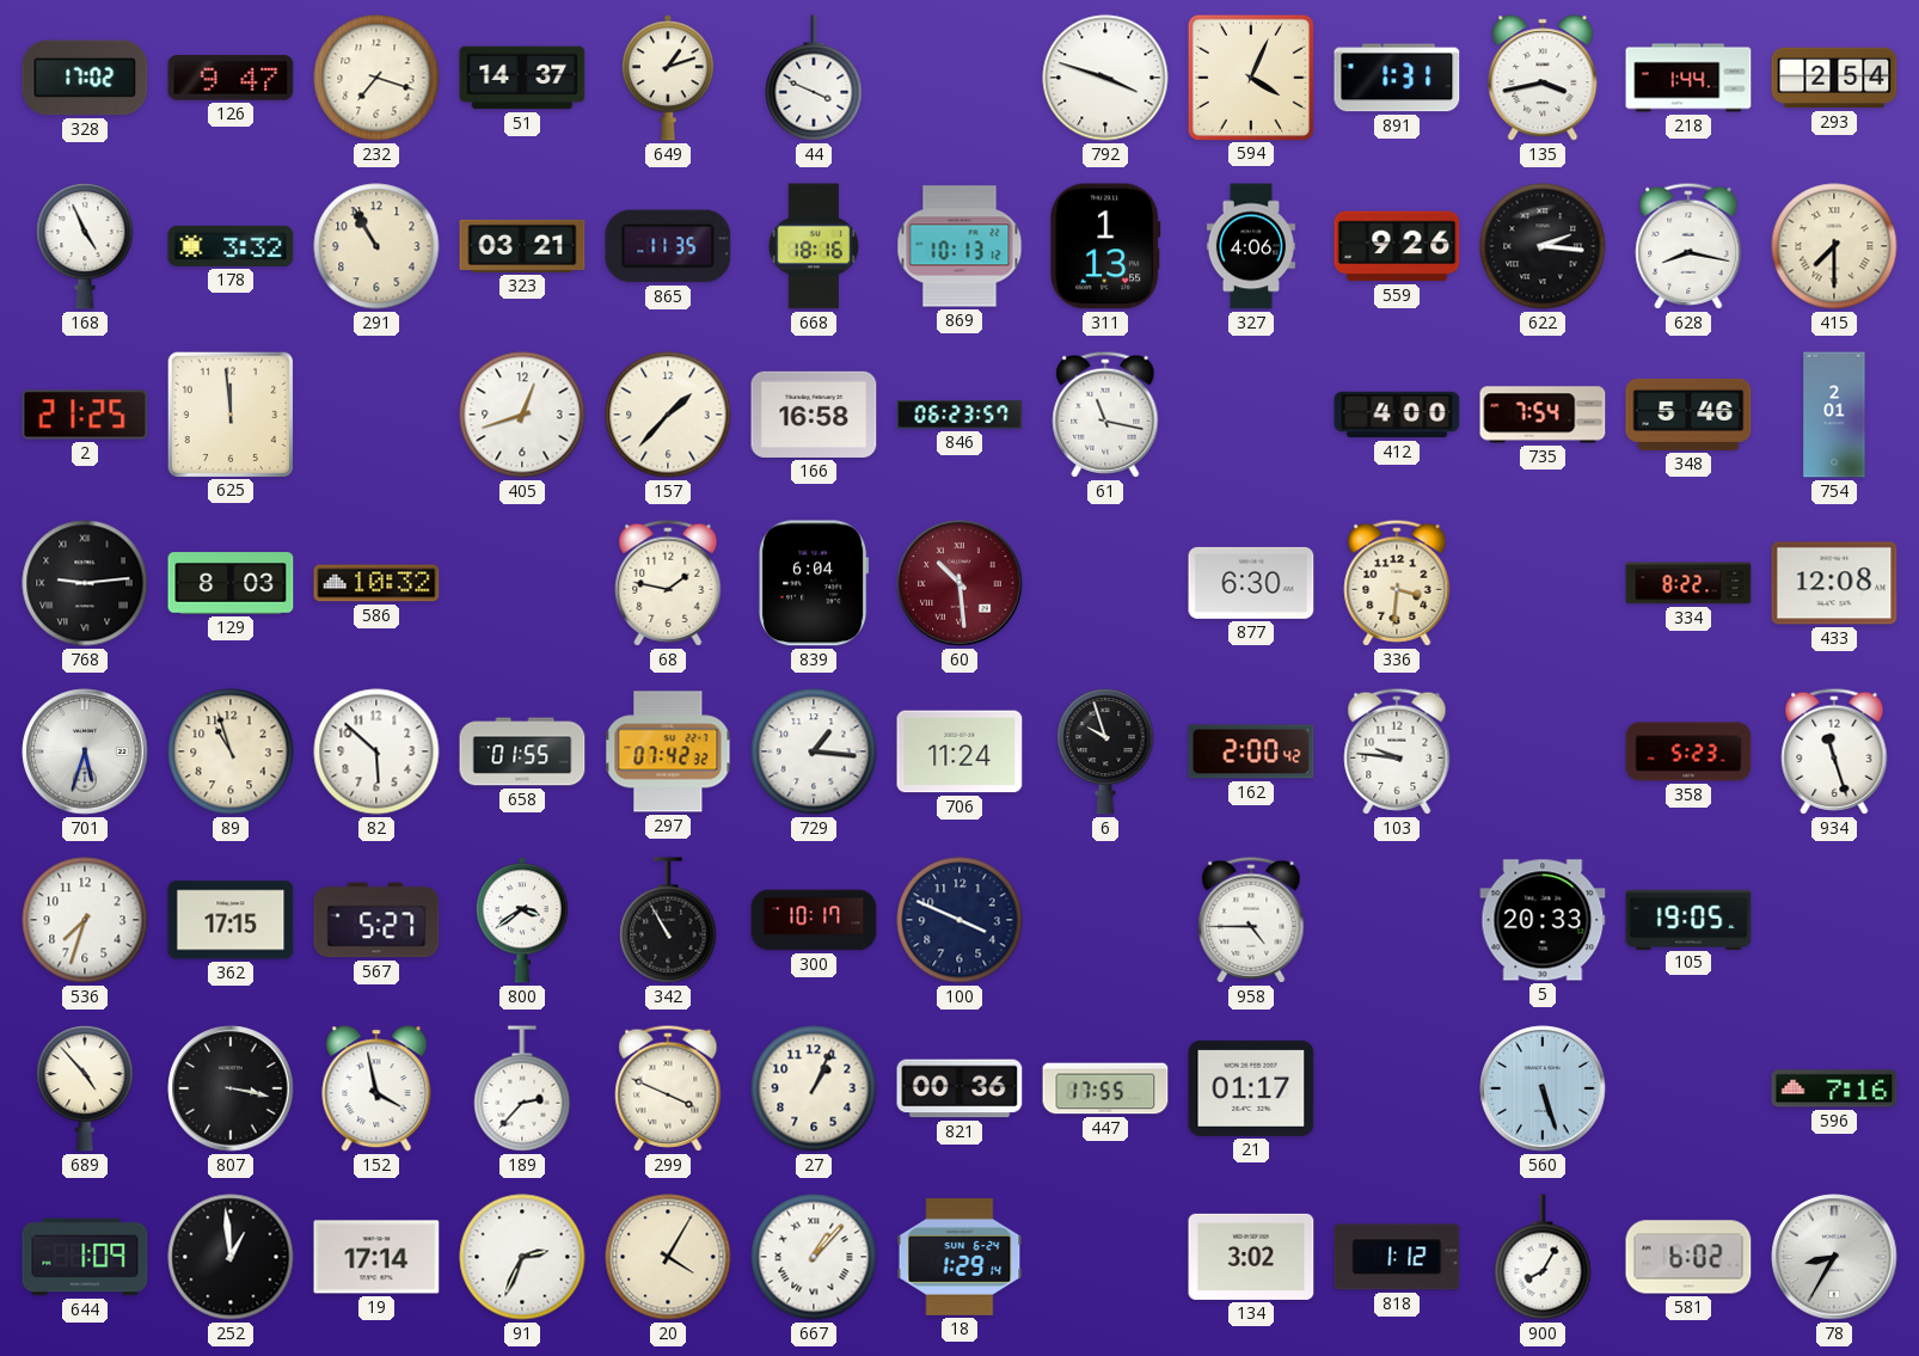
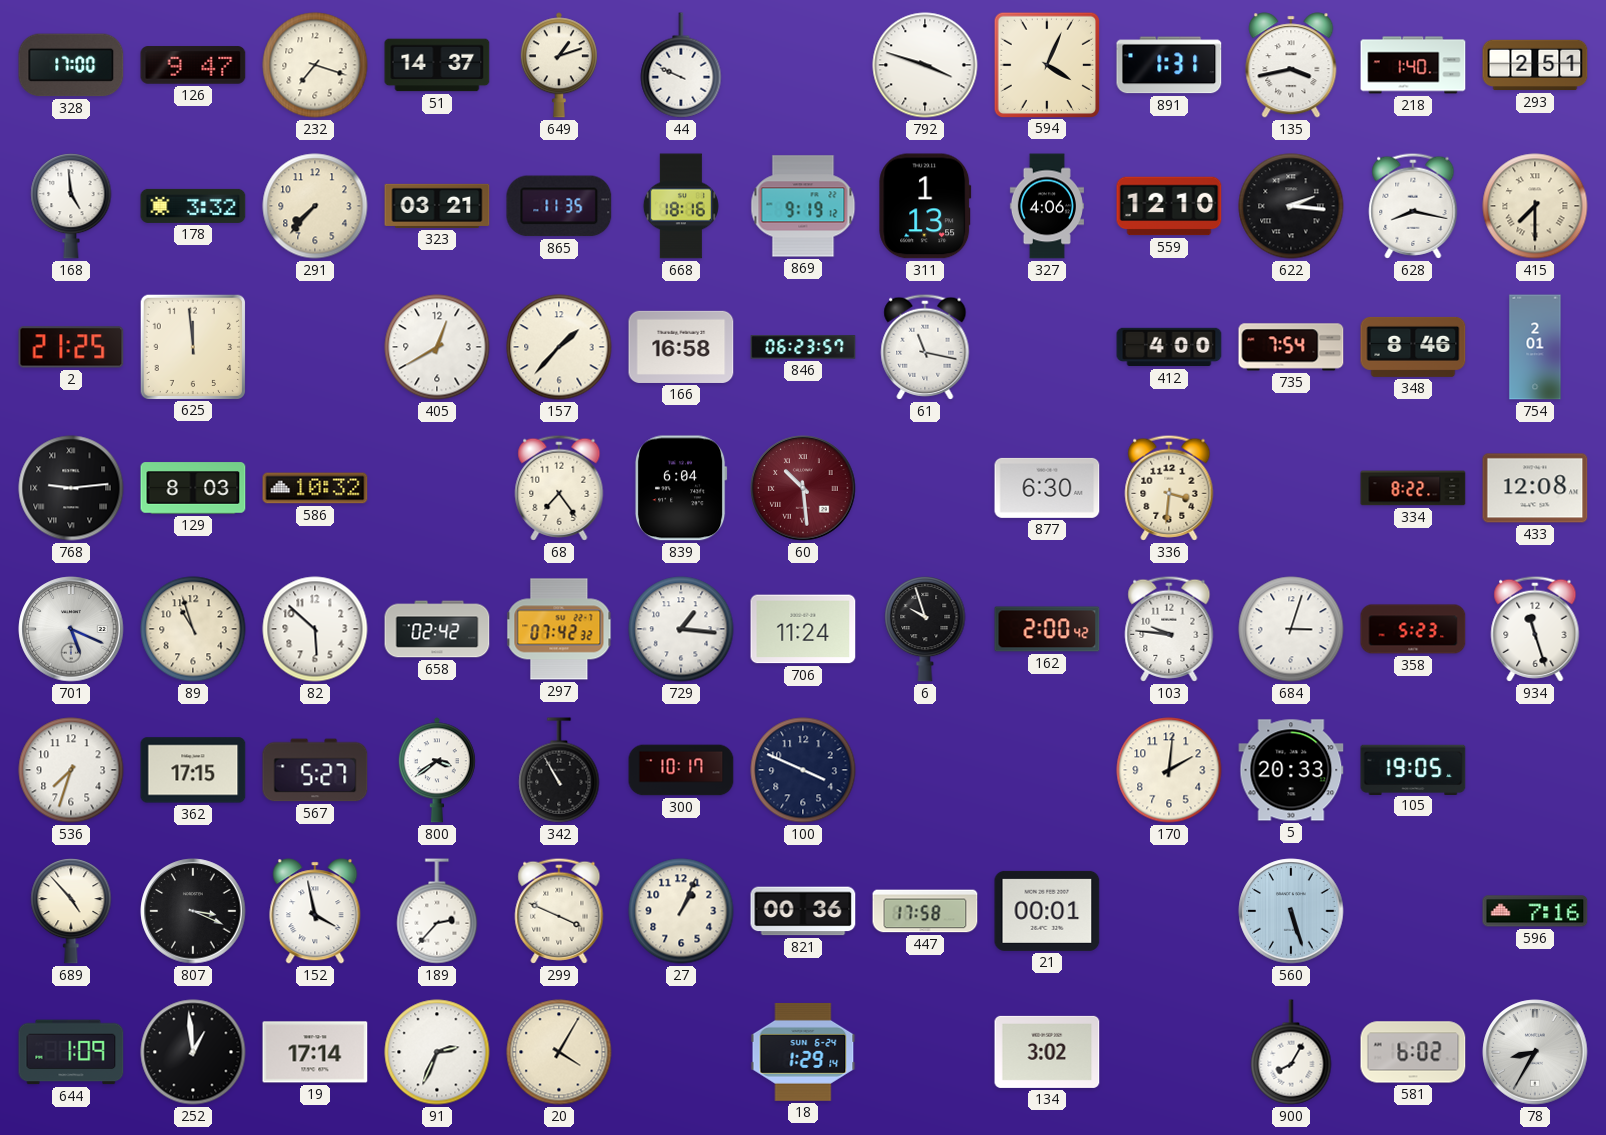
328: 17:02 -> 17:00 (71, 65)
44: 3:49 -> 9:49 (681, 65)
218: 1:44 -> 1:40 (1413, 65)
293: 2:54 -> 2:51 (1535, 65)
168: 4:56 -> 4:59 (71, 206)
291: 10:55 -> 7:37 (315, 206)
869: 10:13 -> 9:19 (803, 206)
559: 9:26 -> 12:10 (1169, 206)
405: 12:42 -> 12:40 (437, 347)
348: 5:46 -> 8:46 (1413, 347)
68: 1:47 -> 7:24 (559, 488)
701: 5:33 -> 5:19 (71, 629)
658: 01:55 -> 02:42 (437, 629)
684: none -> 3:03 (1291, 629)
958: 4:45 -> none (1251, 920)
170: none -> 2:01 (1169, 770)
807: 3:17 -> 3:19 (193, 911)
447: 17:55 -> 17:58 (925, 911)
21: 01:17 -> 00:01 (1047, 911)
667: 1:07 -> none (814, 1257)
818: 1:12 -> none (1397, 1257)
